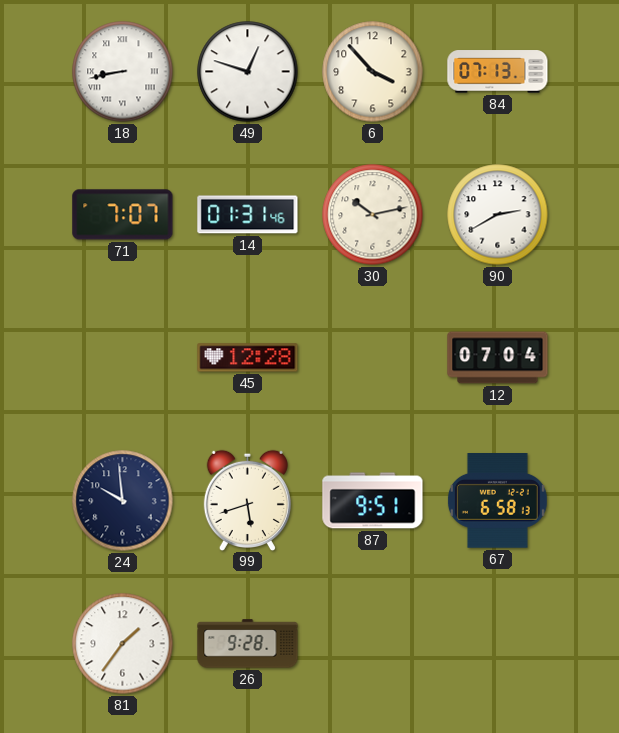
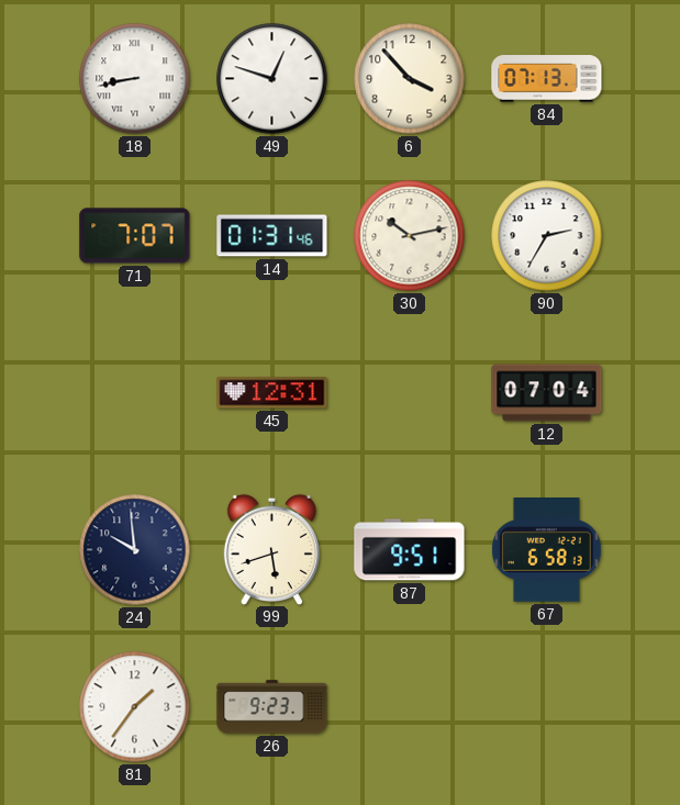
90: 2:40 -> 2:35 (547, 236)
45: 12:28 -> 12:31 (272, 393)
26: 9:28 -> 9:23 (272, 707)
